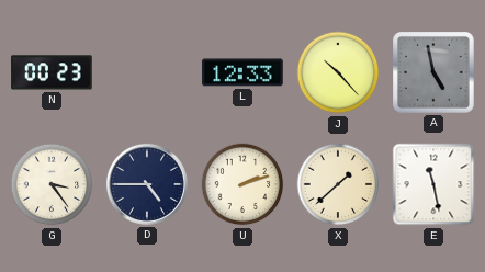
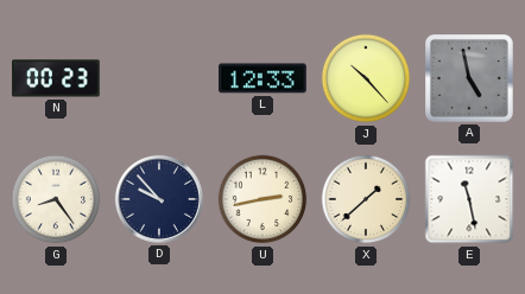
G: 3:24 -> 8:24 (56, 199)
D: 4:45 -> 9:53 (159, 199)
U: 2:12 -> 2:43 (262, 199)
